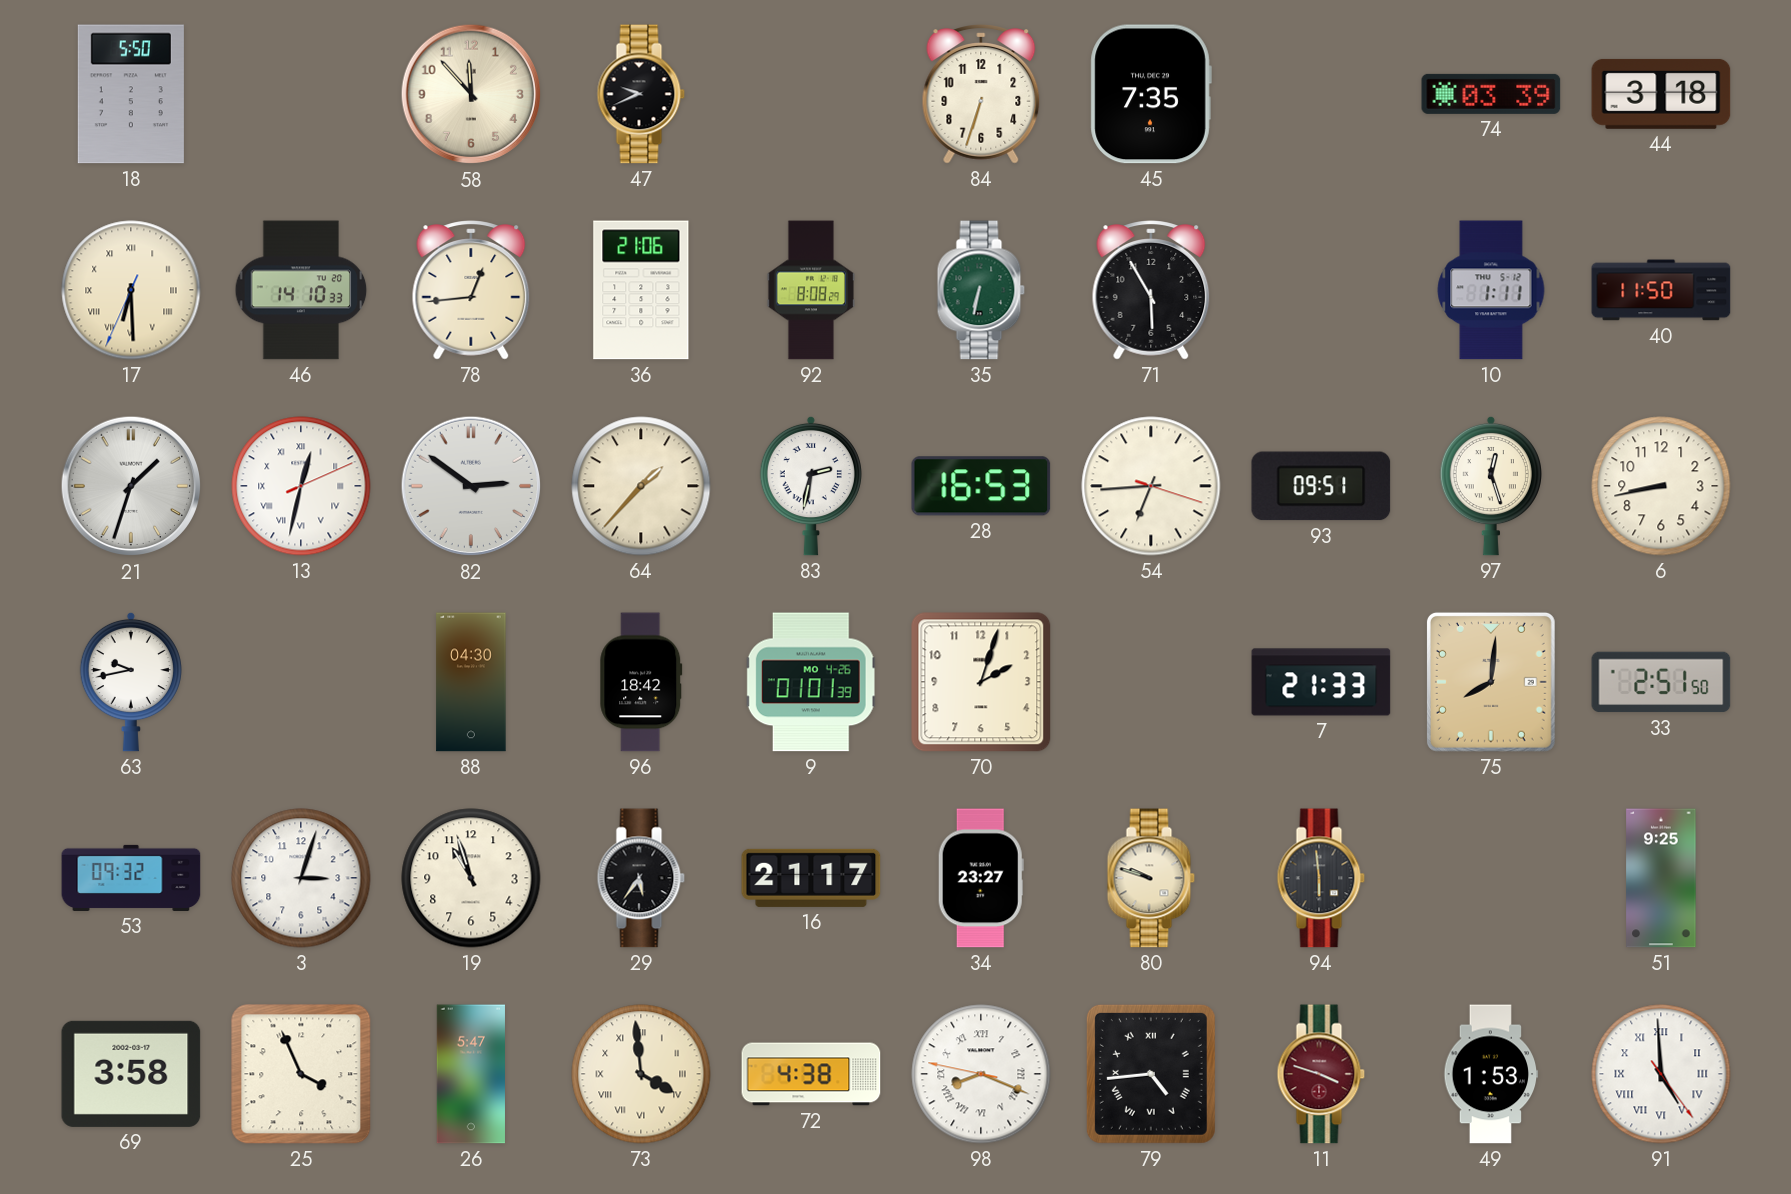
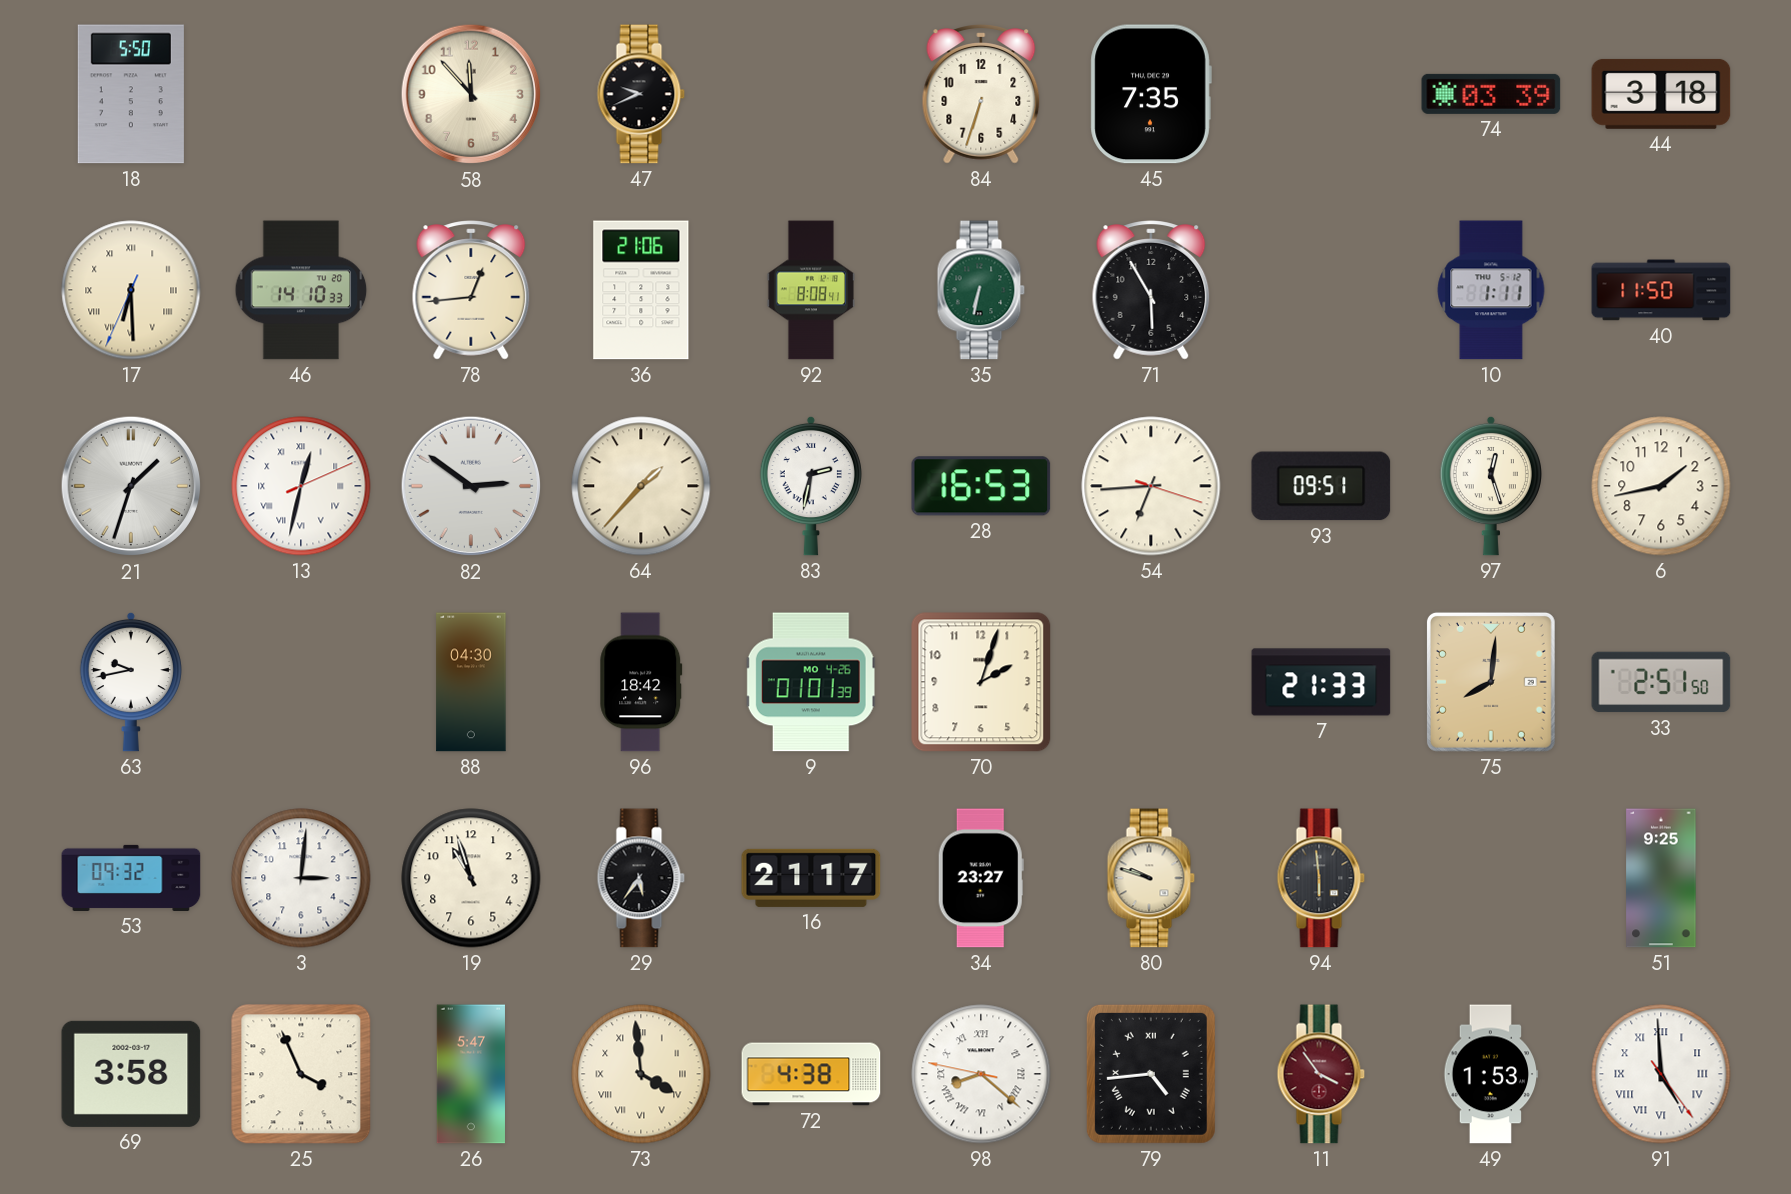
92: 8:08:29 -> 8:08:41 (810, 290)
6: 8:43 -> 1:43 (1661, 486)
3: 3:03 -> 3:01 (301, 878)
98: 8:18 -> 8:21 (981, 1074)
11: 3:48 -> 3:54 (1321, 1074)
